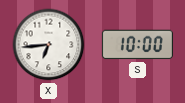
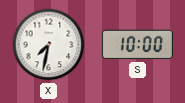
X: 6:44 -> 7:32 (49, 45)
